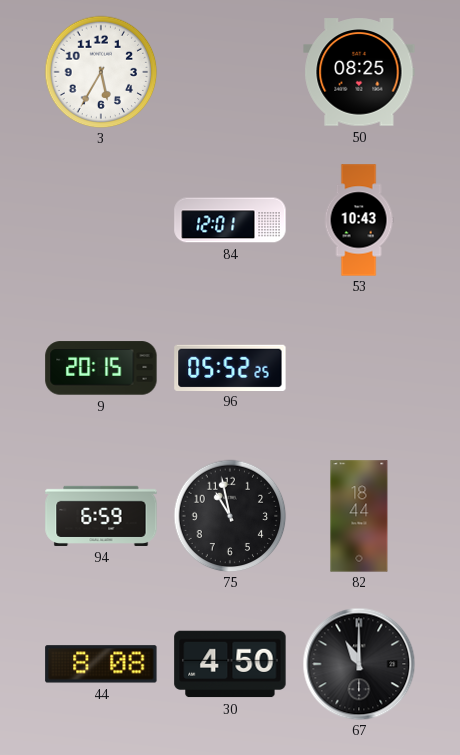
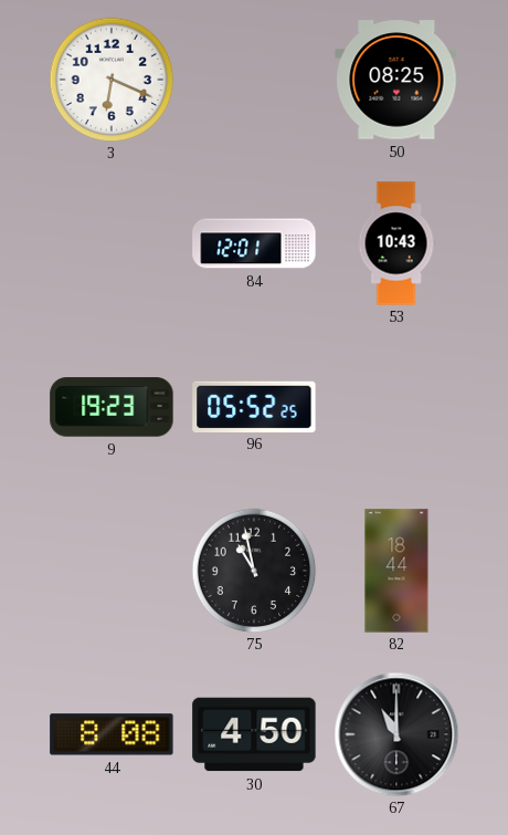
3: 5:35 -> 6:19 (112, 80)
9: 20:15 -> 19:23 (112, 407)
94: 6:59 -> none (101, 516)
